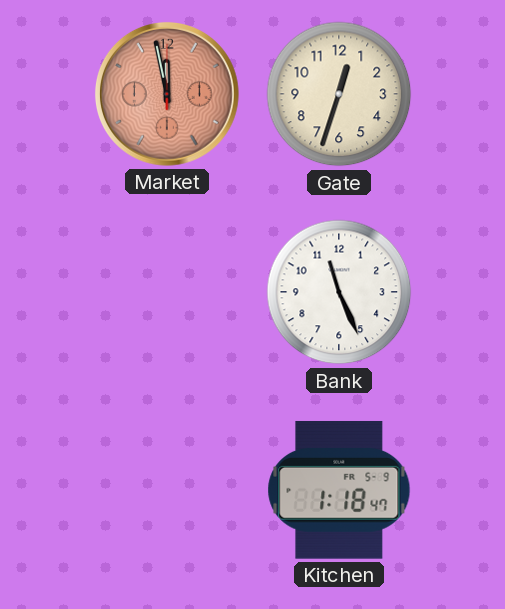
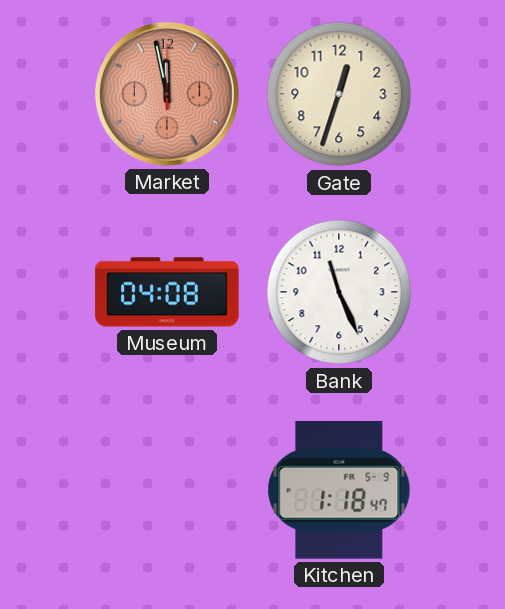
Museum: none -> 04:08 (167, 292)
